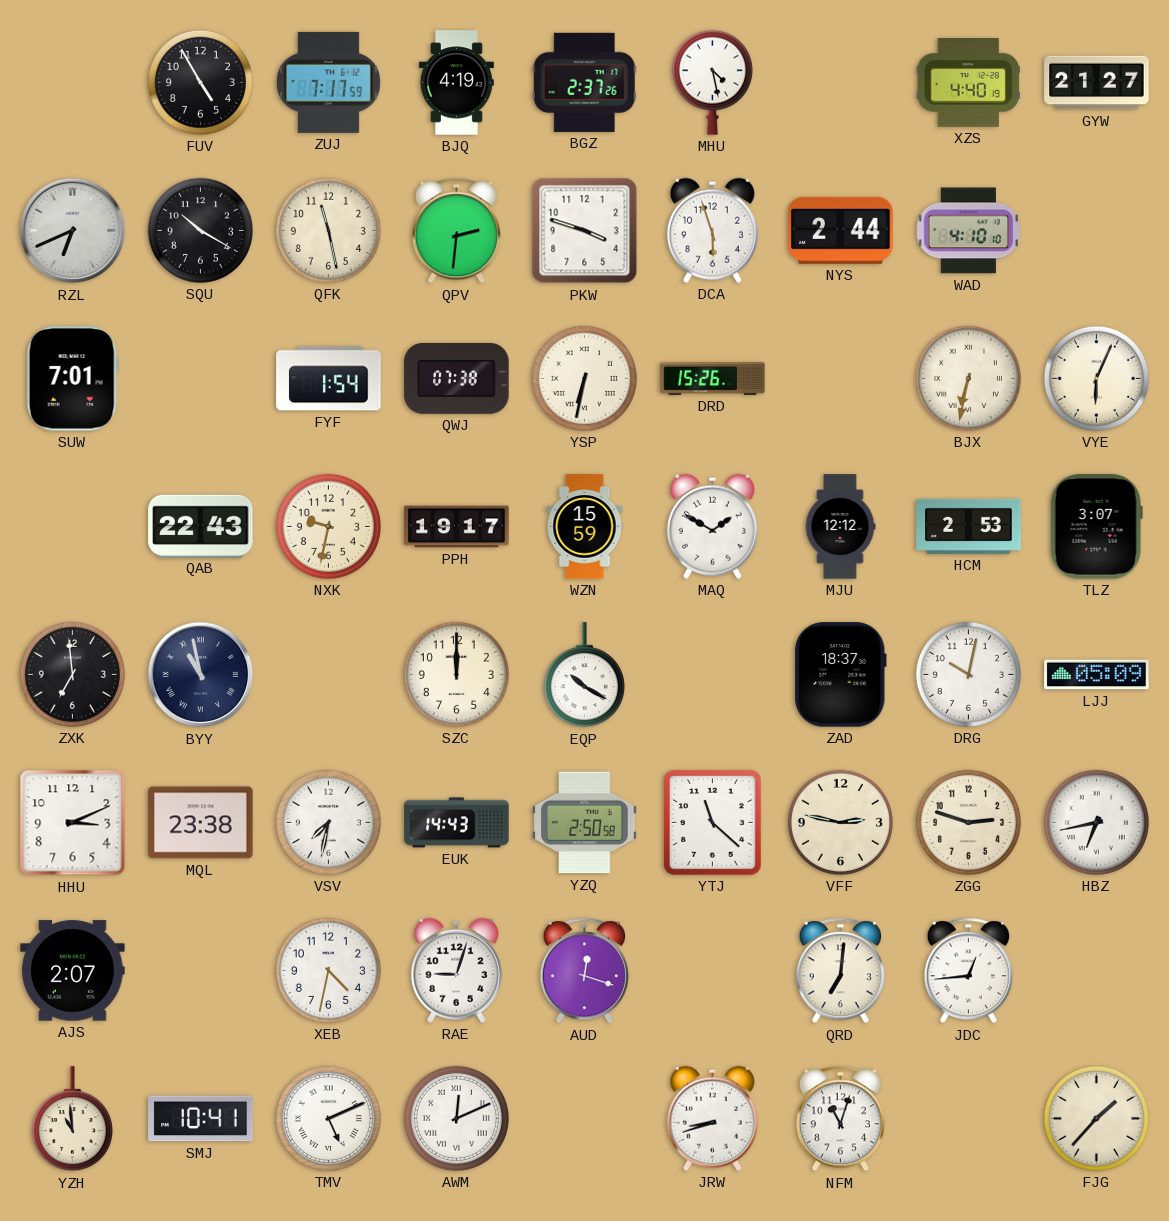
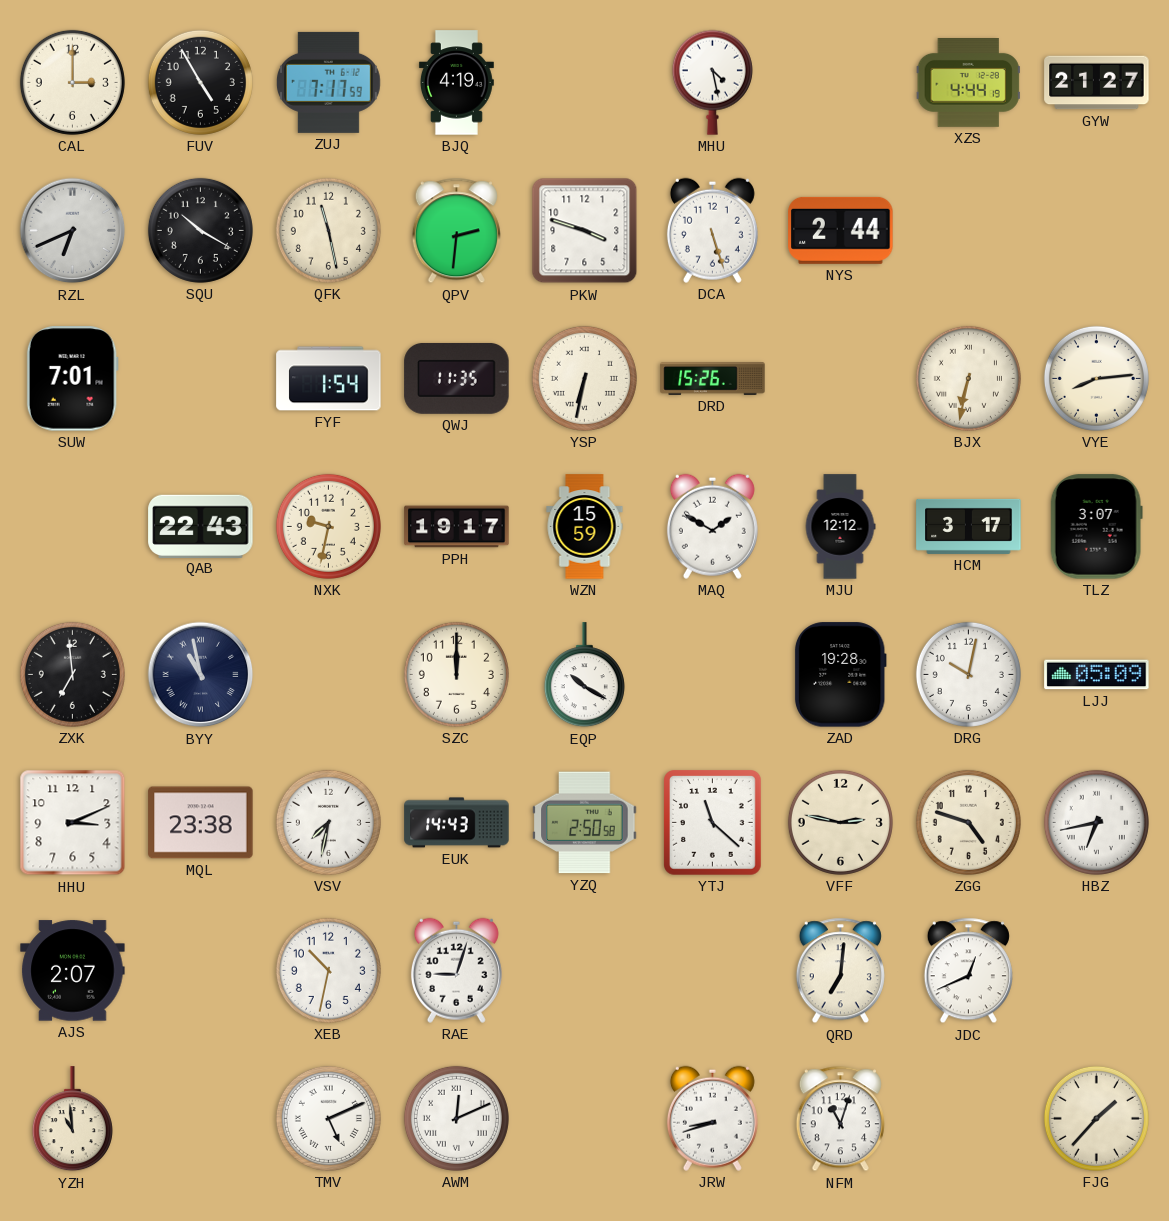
CAL: none -> 3:00 (72, 82)
BGZ: 2:37 -> none (584, 82)
XZS: 4:40 -> 4:44 (968, 83)
DCA: 5:57 -> 5:27 (712, 230)
WAD: 4:10 -> none (968, 231)
QWJ: 07:38 -> 11:35 (457, 378)
VYE: 6:04 -> 8:14 (1096, 378)
HCM: 2:53 -> 3:17 (969, 526)
ZAD: 18:37 -> 19:28 (840, 675)
ZGG: 2:48 -> 4:48 (968, 822)
XEB: 4:32 -> 10:32 (328, 970)
AUD: 12:18 -> none (584, 971)
JDC: 12:44 -> 12:41 (968, 971)
SMJ: 10:41 -> none (201, 1119)
